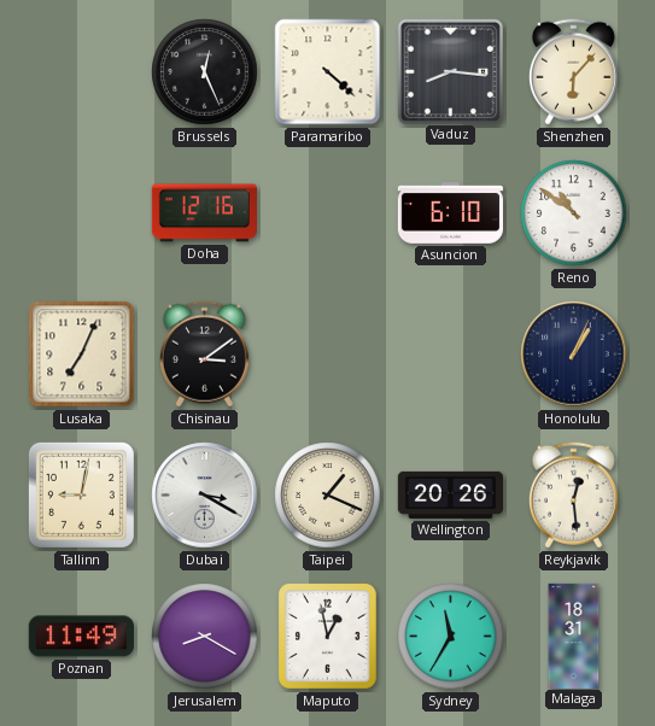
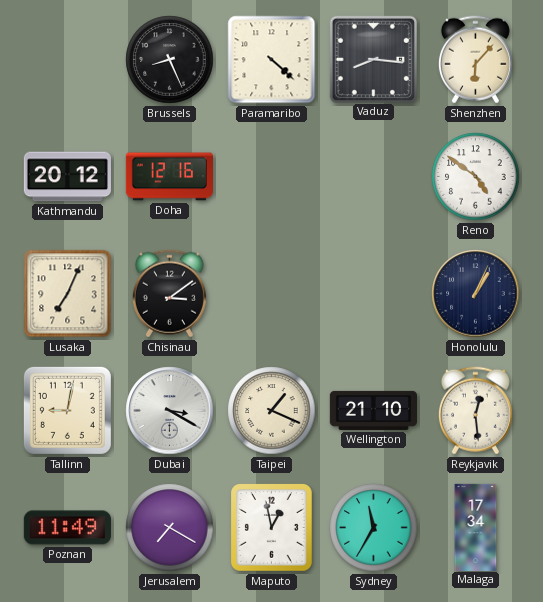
Brussels: 12:26 -> 8:26 (170, 60)
Kathmandu: none -> 20:12 (67, 177)
Asuncion: 6:10 -> none (450, 213)
Reno: 10:51 -> 4:51 (476, 177)
Wellington: 20:26 -> 21:10 (373, 410)
Jerusalem: 8:20 -> 7:20 (170, 528)
Malaga: 18:31 -> 17:34 (476, 527)
